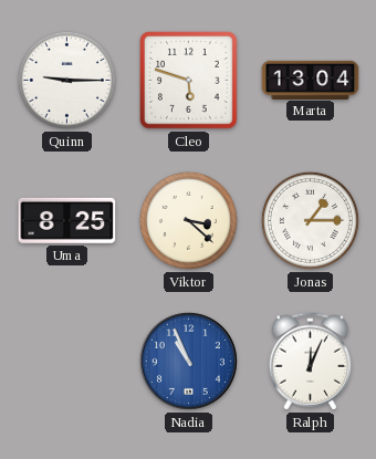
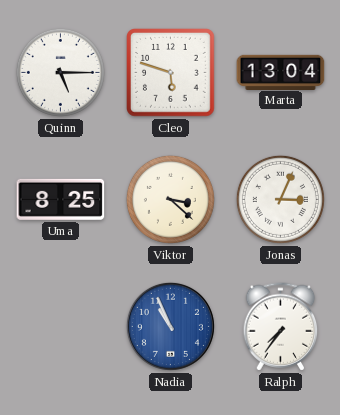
Quinn: 9:15 -> 5:15 (60, 72)
Jonas: 1:15 -> 3:04 (280, 199)
Ralph: 12:04 -> 7:36 (281, 327)
